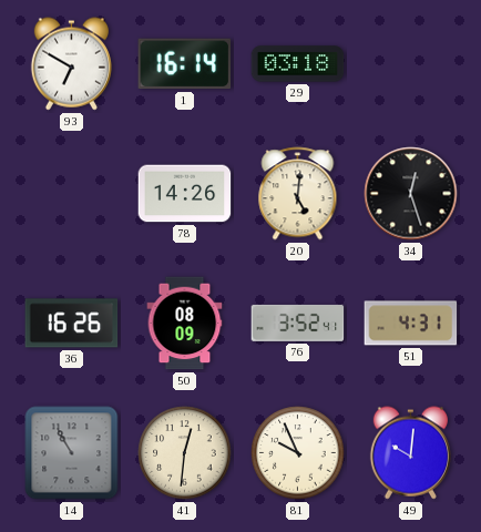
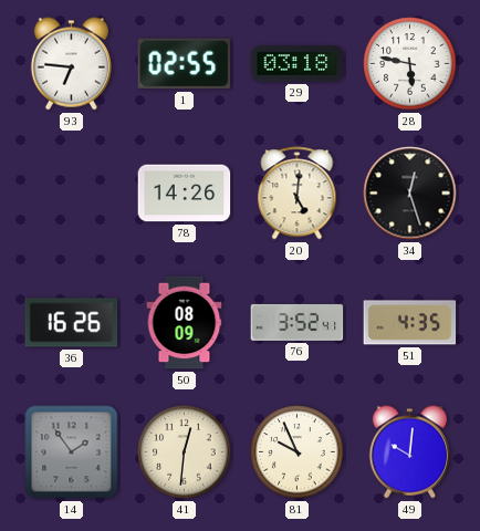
93: 6:50 -> 6:46 (71, 64)
1: 16:14 -> 02:55 (185, 64)
28: none -> 5:47 (410, 64)
51: 4:31 -> 4:35 (410, 323)
14: 10:55 -> 1:54 (72, 452)
